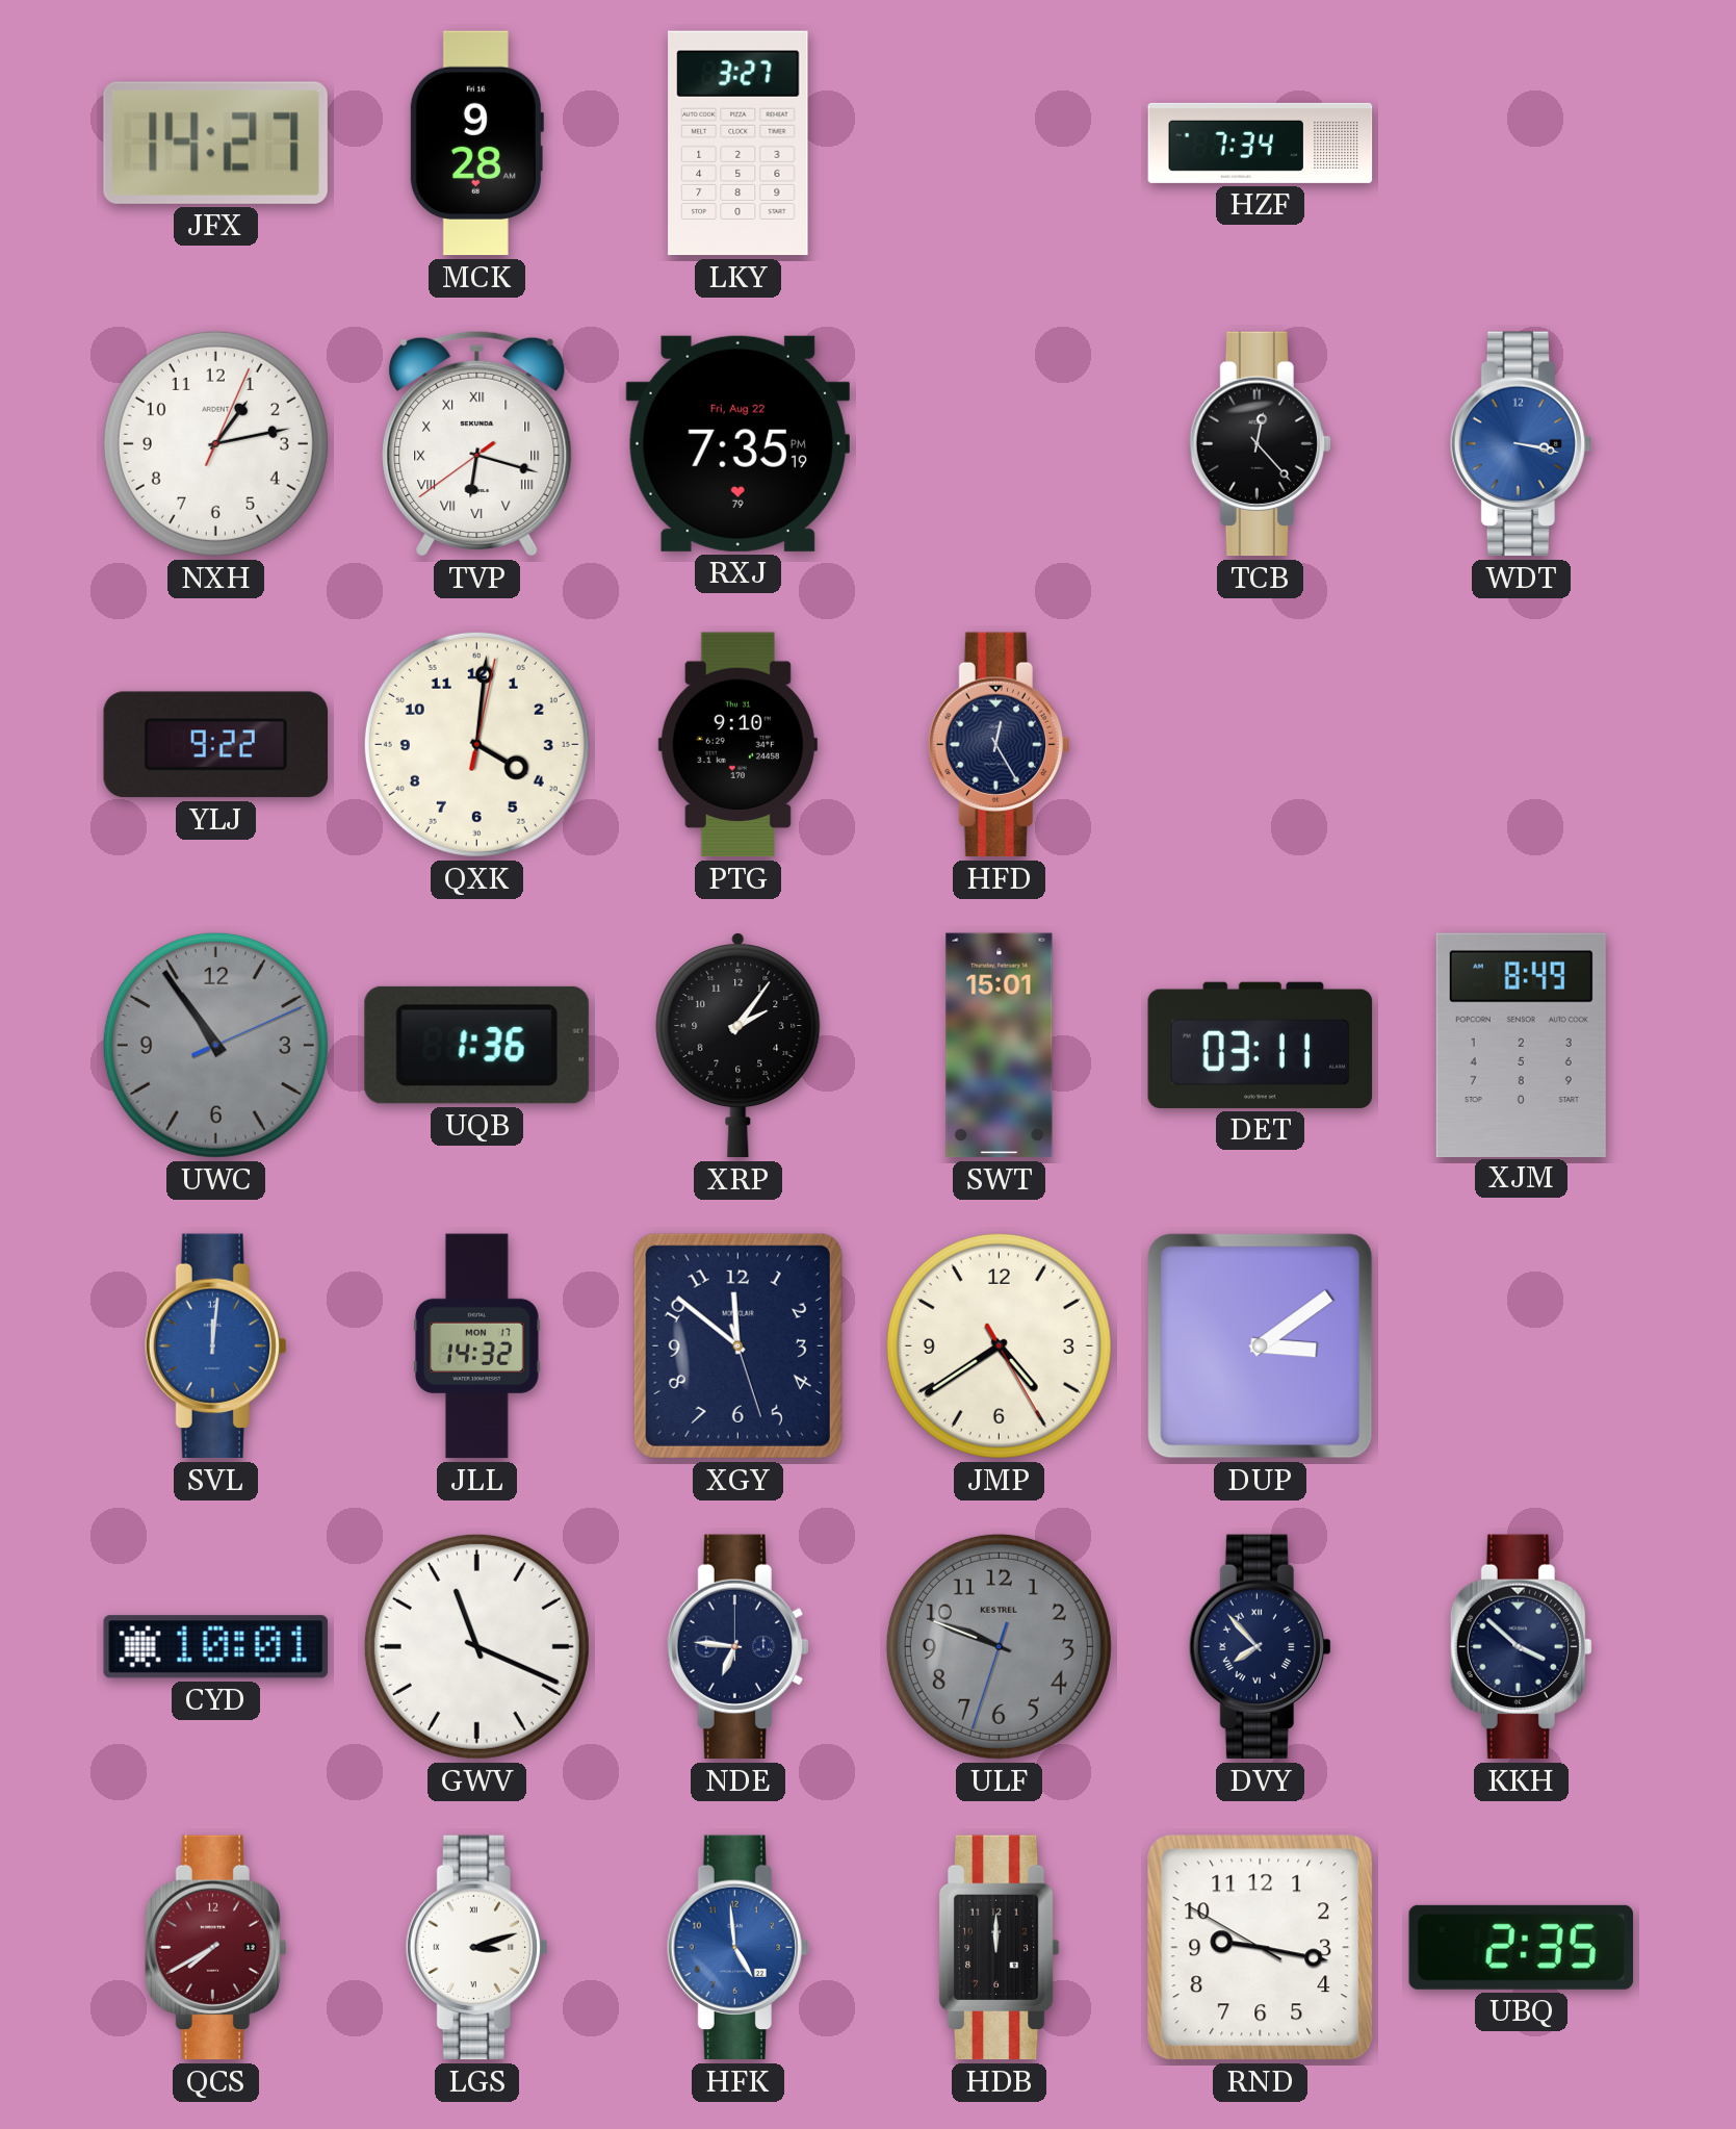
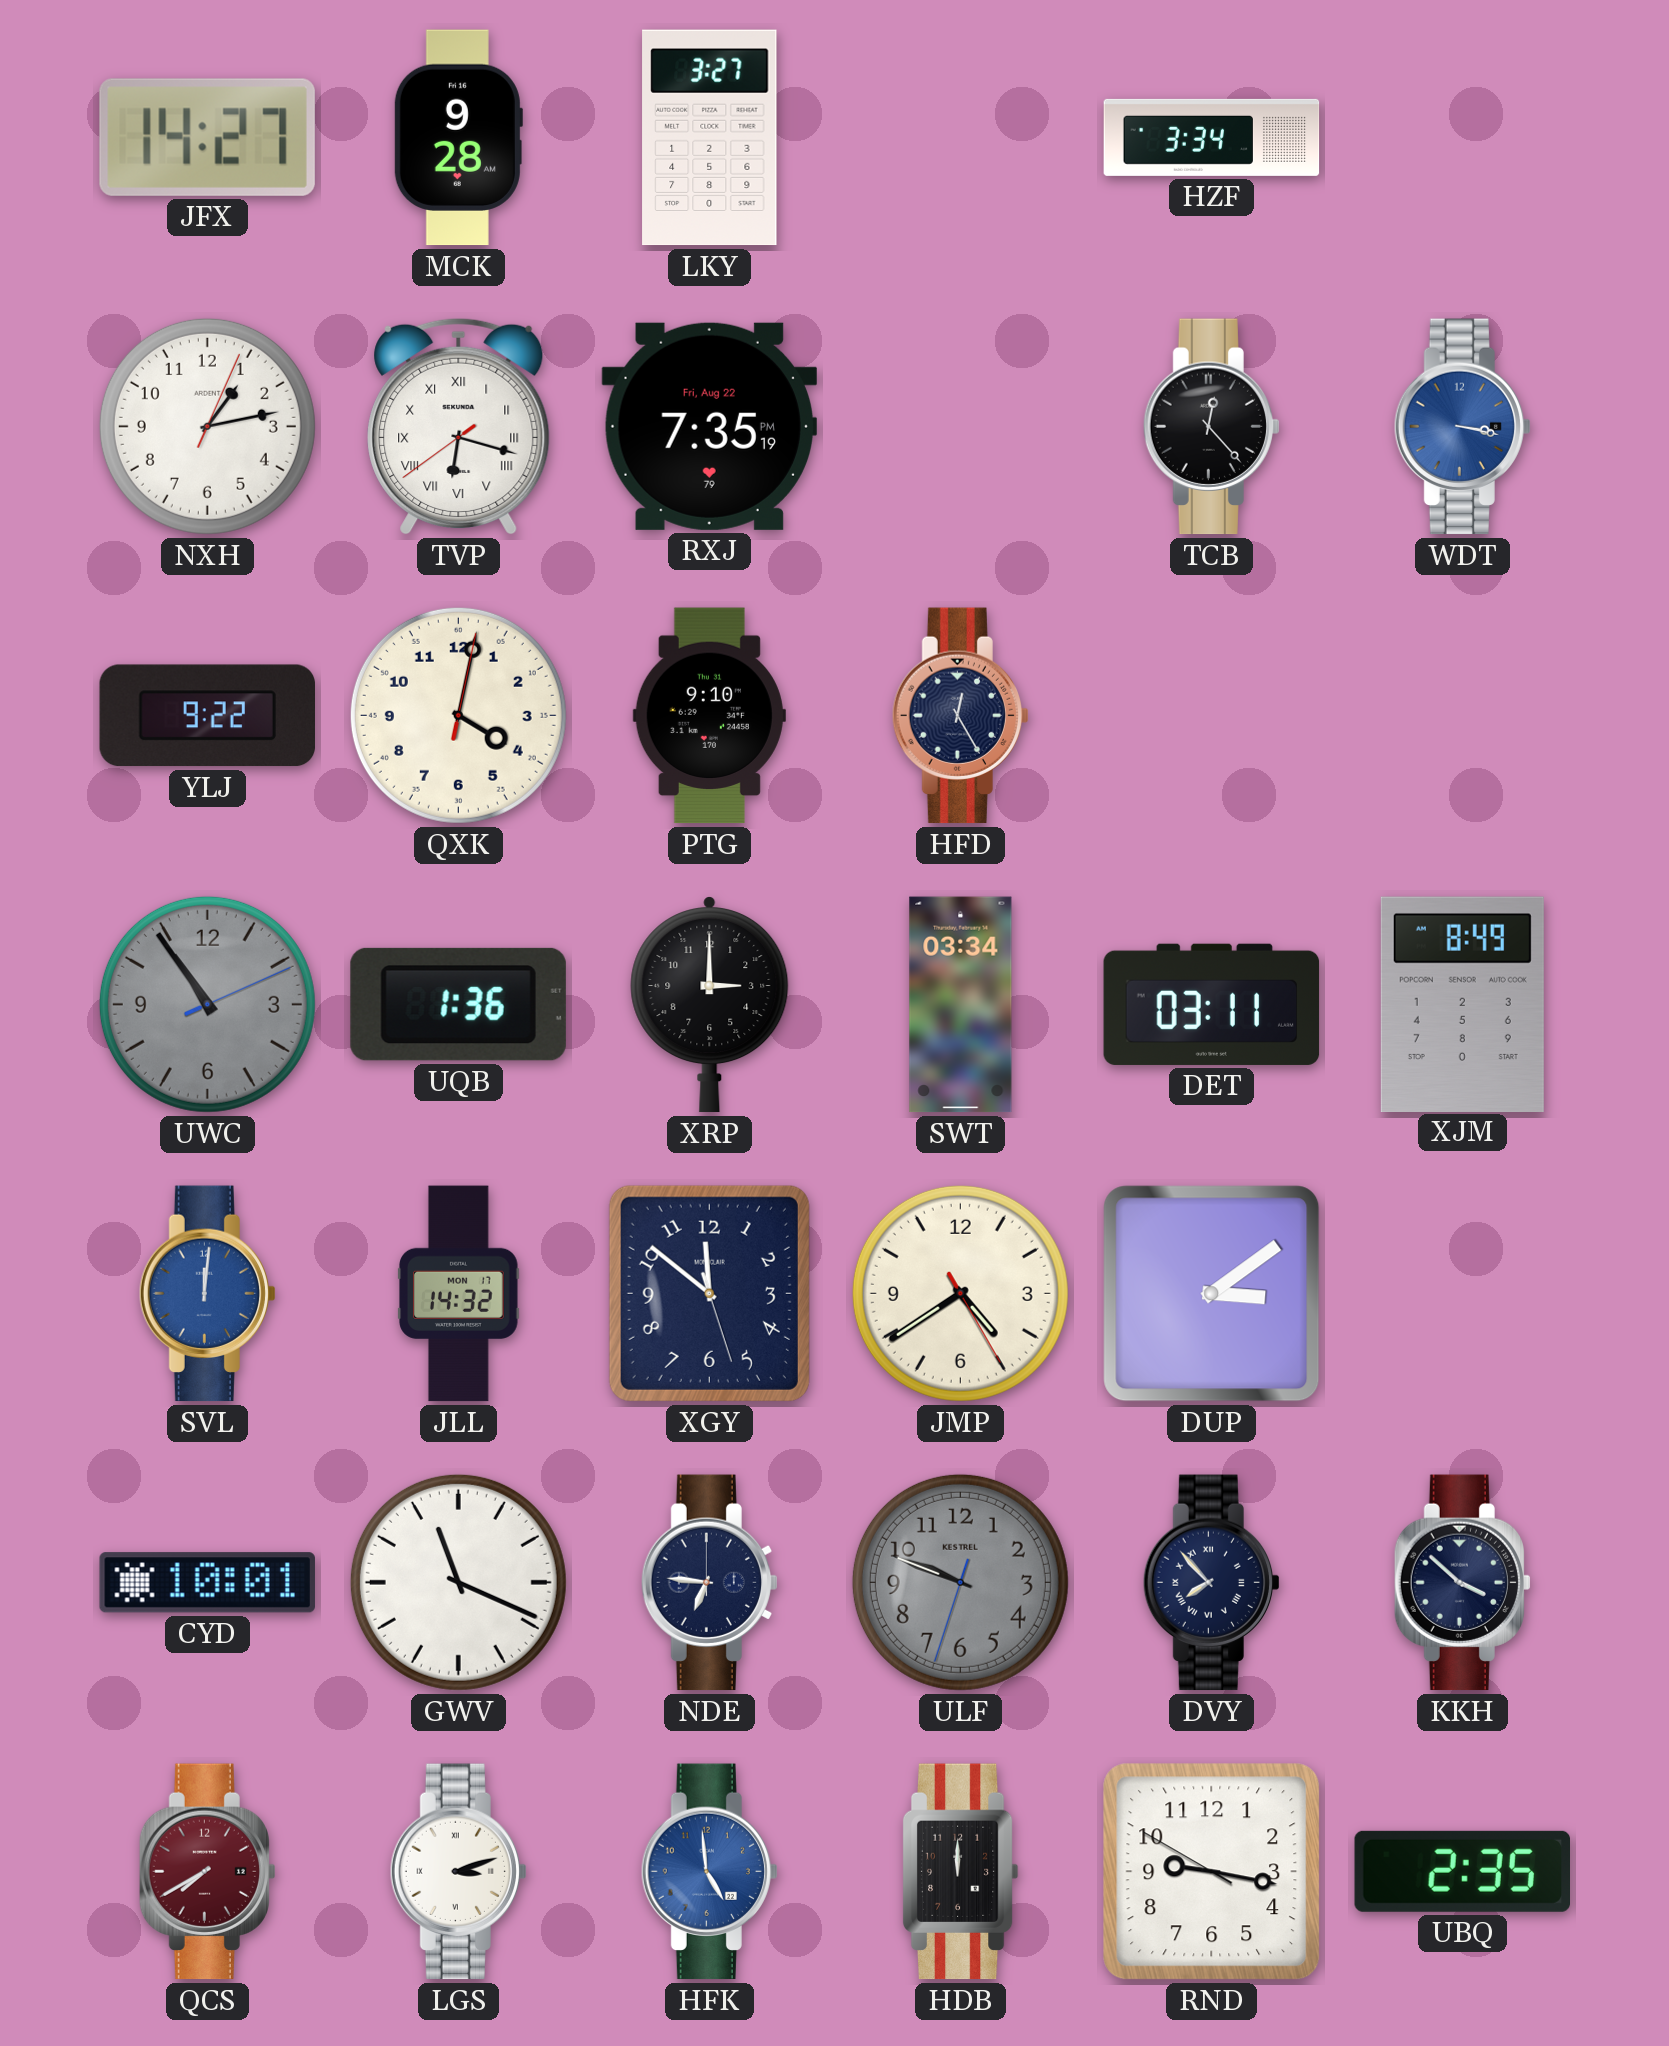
HZF: 7:34 -> 3:34 (1212, 137)
QXK: 4:01 -> 4:02 (458, 715)
XRP: 2:06 -> 3:00 (710, 1005)
SWT: 15:01 -> 03:34 (961, 1005)
